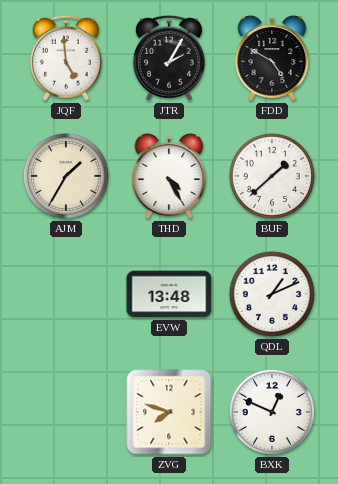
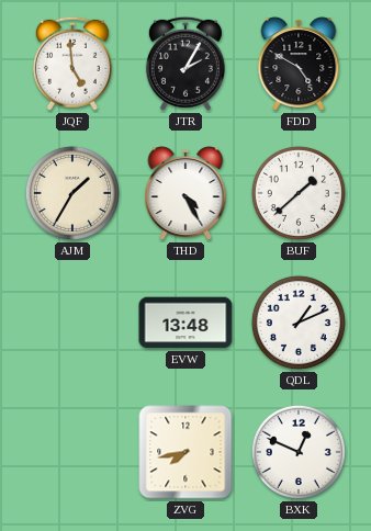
ZVG: 7:48 -> 7:43 (185, 452)
